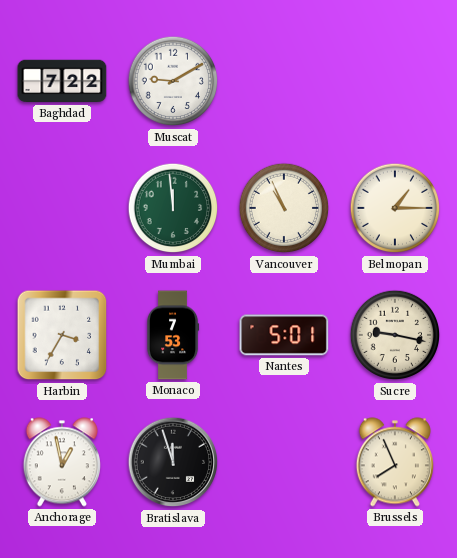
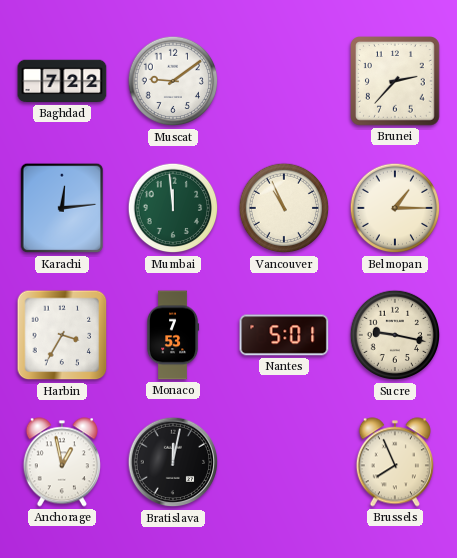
Muscat: 9:10 -> 9:09 (173, 81)
Brunei: none -> 2:37 (396, 82)
Karachi: none -> 12:14 (62, 208)
Bratislava: 11:57 -> 12:02 (173, 462)
